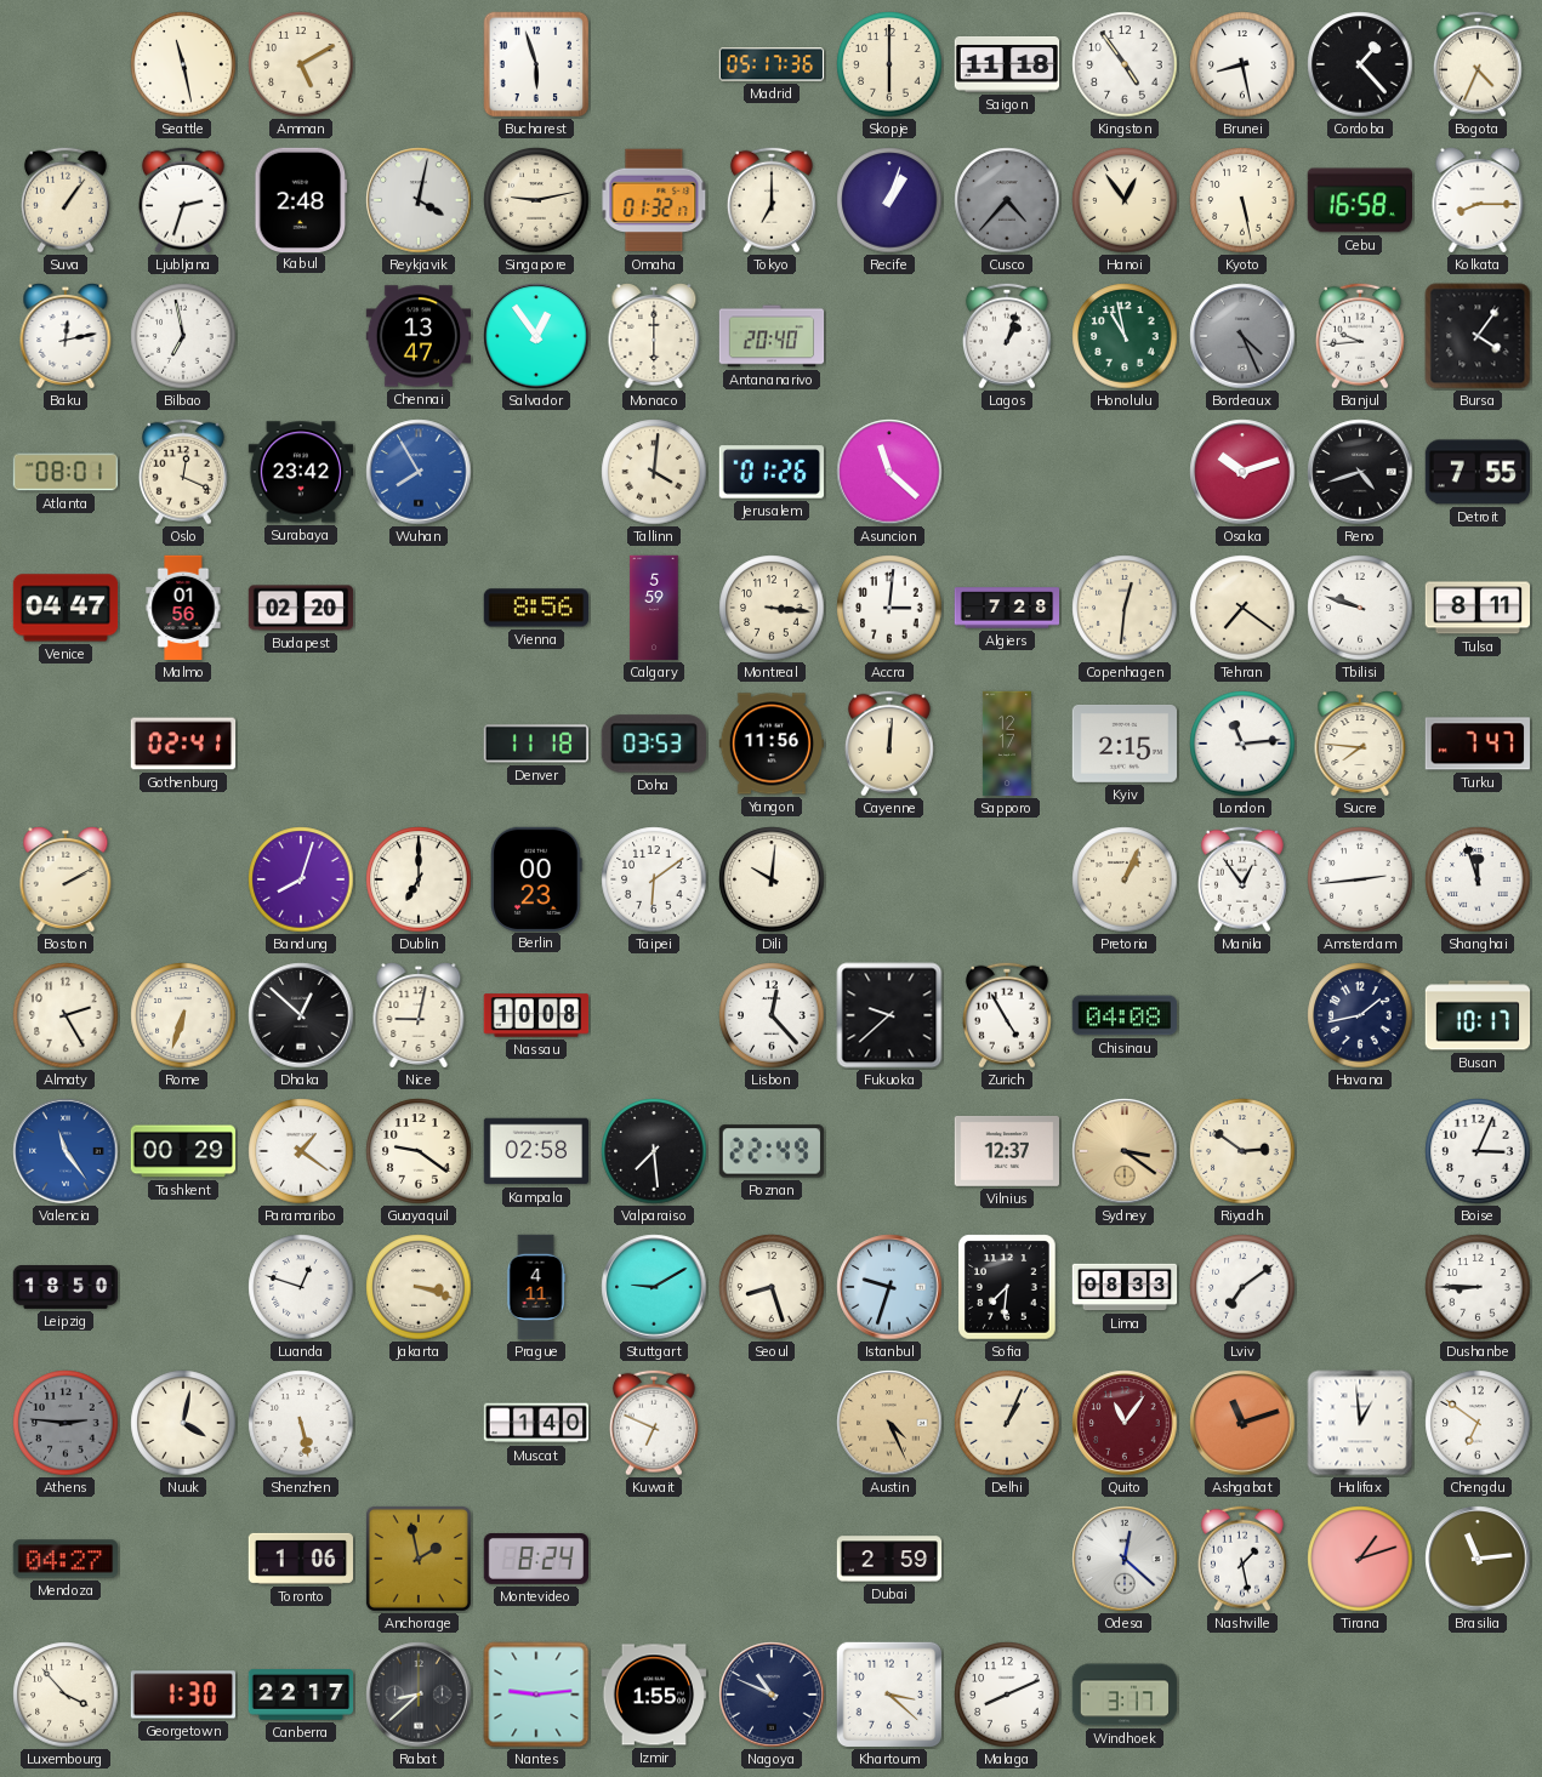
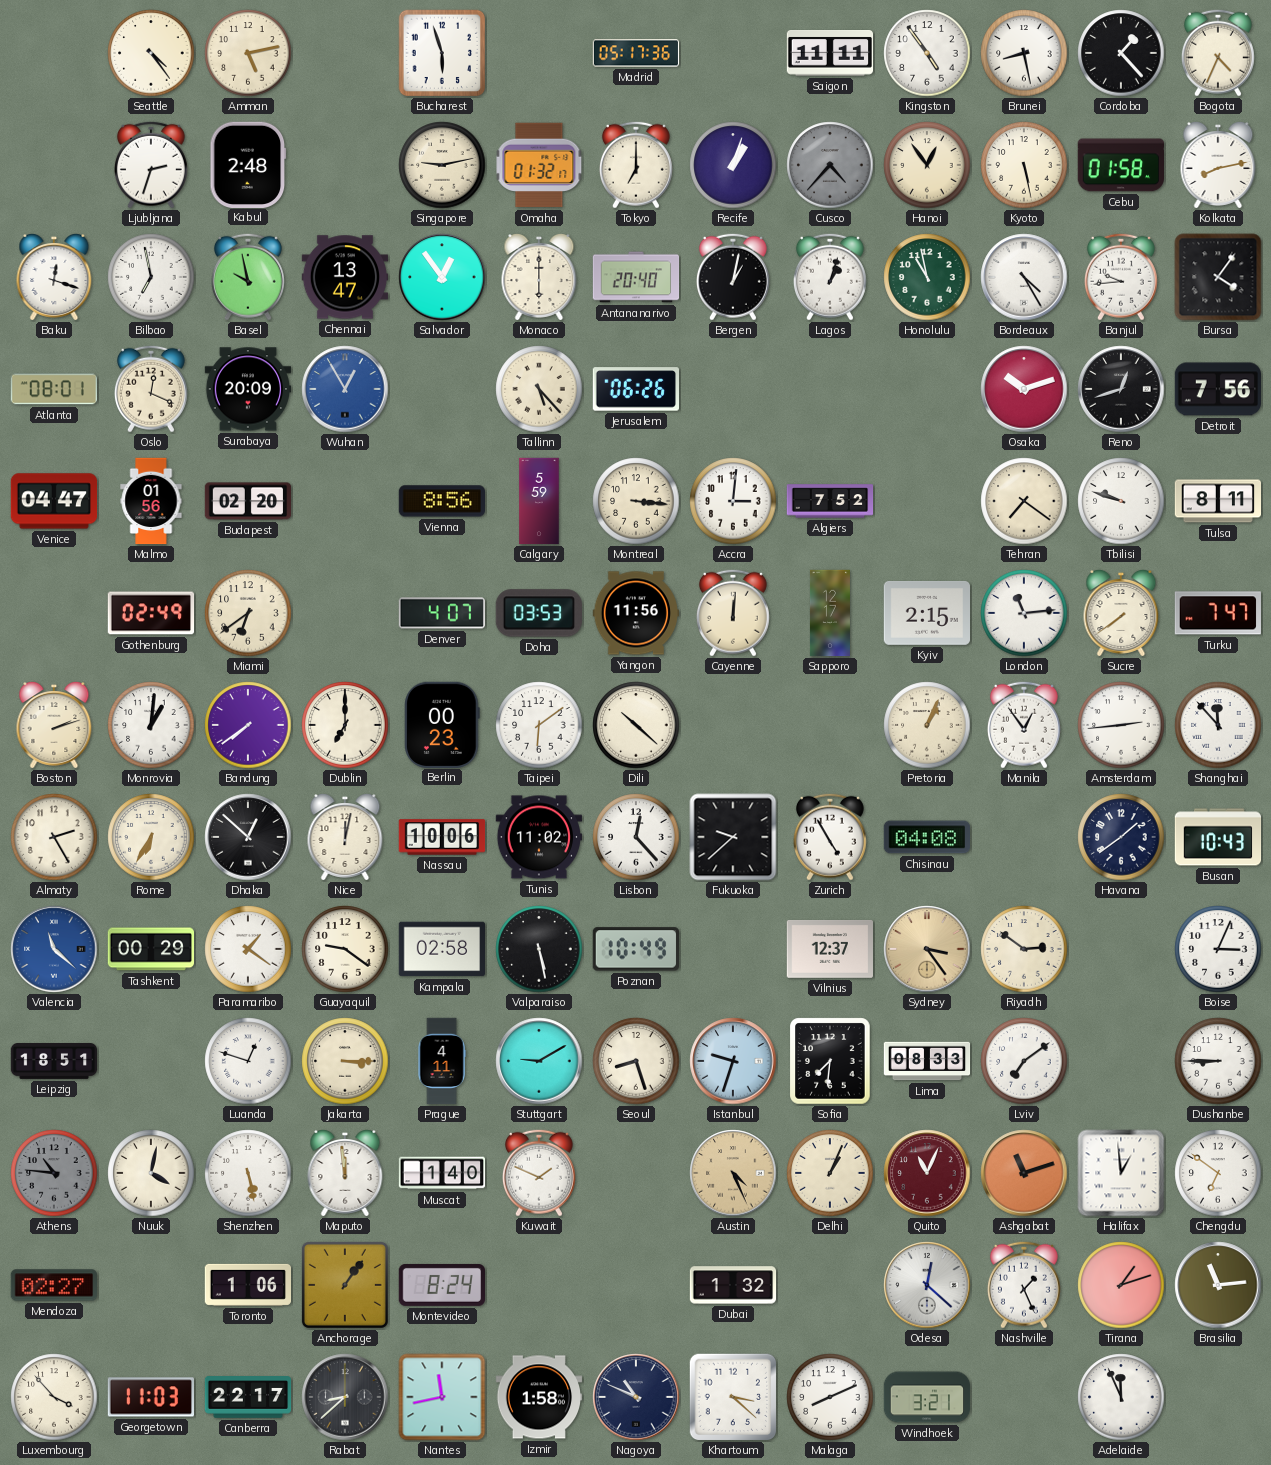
Seattle: 11:28 -> 4:24 (151, 53)
Amman: 5:10 -> 5:13 (248, 53)
Skopje: 6:00 -> none (889, 64)
Saigon: 11:18 -> 11:11 (830, 54)
Suva: 1:06 -> none (66, 200)
Reykjavik: 4:02 -> none (419, 200)
Cebu: 16:58 -> 01:58 (1120, 165)
Kolkata: 8:15 -> 8:13 (1218, 166)
Baku: 12:13 -> 12:18 (54, 278)
Basel: none -> 9:58 (248, 277)
Bergen: none -> 1:02 (733, 277)
Bordeaux: 4:26 -> 4:25 (1024, 277)
Bordeaux dial: grey -> white (1024, 277)
Surabaya: 23:42 -> 20:09 (248, 389)
Wuhan: 7:55 -> 12:55 (345, 389)
Tallinn: 4:01 -> 5:23 (539, 389)
Jerusalem: 01:26 -> 06:26 (635, 389)
Asuncion: 11:22 -> none (889, 472)
Reno: 4:42 -> 12:42 (1121, 389)
Detroit: 7:55 -> 7:56 (1217, 389)
Algiers: 7:28 -> 7:52 (830, 501)
Copenhagen: 12:31 -> none (1125, 608)
Gothenburg: 02:41 -> 02:49 (151, 613)
Miami: none -> 6:39 (248, 613)
Denver: 11:18 -> 4:07 (441, 613)
Sucre: 7:46 -> 7:39 (1121, 614)
Boston: 2:10 -> 2:12 (54, 726)
Monrovia: none -> 1:01 (151, 725)
Bandung: 8:03 -> 7:39 (248, 725)
Dili: 10:01 -> 10:22 (636, 725)
Shanghai: 11:57 -> 11:53 (1218, 725)
Rome: 6:33 -> 6:35 (151, 837)
Nice: 9:02 -> 12:02 (345, 838)
Nassau: 10:08 -> 10:06 (442, 837)
Tunis: none -> 11:02 (538, 837)
Havana: 1:43 -> 1:39 (1121, 837)
Busan: 10:17 -> 10:43 (1218, 837)
Valencia: 11:24 -> 11:22 (54, 949)
Valparaiso: 7:29 -> 5:28 (539, 949)
Poznan: 22:49 -> 10:49 (635, 949)
Sydney: 3:21 -> 3:24 (927, 949)
Leipzig: 18:50 -> 18:51 (54, 1062)
Jakarta: 3:18 -> 3:15 (345, 1061)
Athens: 2:46 -> 10:46 (54, 1173)
Maputo: none -> 11:59 (345, 1174)
Kuwait: 6:49 -> 1:49 (539, 1173)
Quito: 11:06 -> 11:04 (927, 1173)
Mendoza: 04:27 -> 02:27 (54, 1285)
Anchorage: 1:58 -> 1:06 (345, 1285)
Dubai: 2:59 -> 1:32 (733, 1285)
Nashville: 1:28 -> 1:26 (1024, 1285)
Georgetown: 1:30 -> 11:03 (150, 1397)
Nantes: 9:14 -> 11:43 (442, 1397)
Izmir: 1:55 -> 1:58 (539, 1397)
Windhoek: 3:17 -> 3:21 (927, 1397)
Adelaide: none -> 11:56 (1121, 1397)
